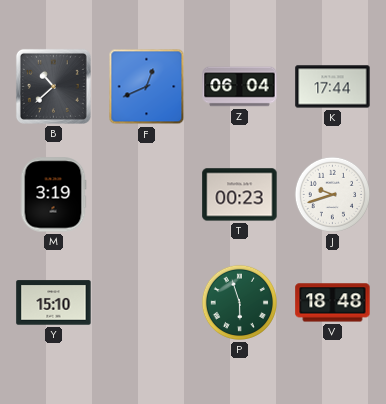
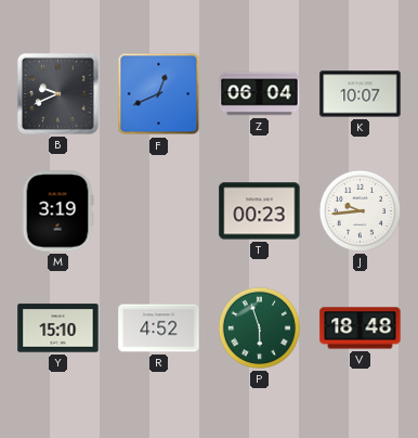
B: 10:38 -> 9:41 (57, 93)
K: 17:44 -> 10:07 (361, 94)
J: 9:42 -> 9:44 (360, 210)
R: none -> 4:52 (159, 328)
